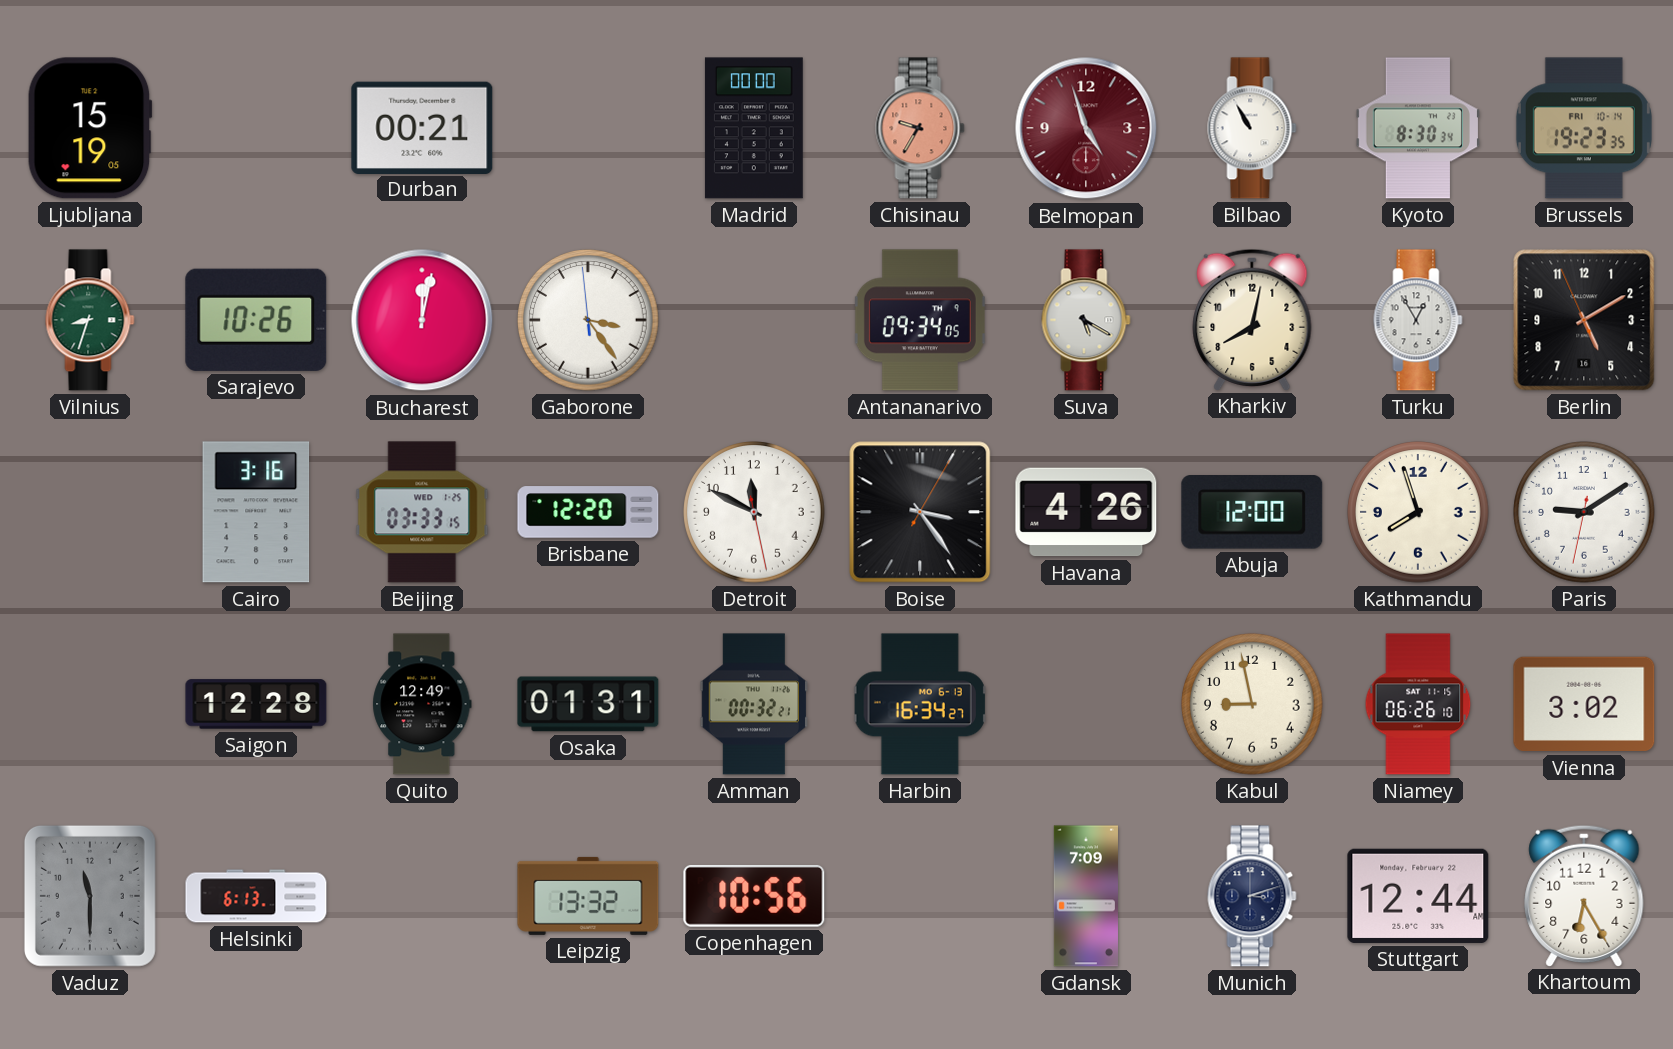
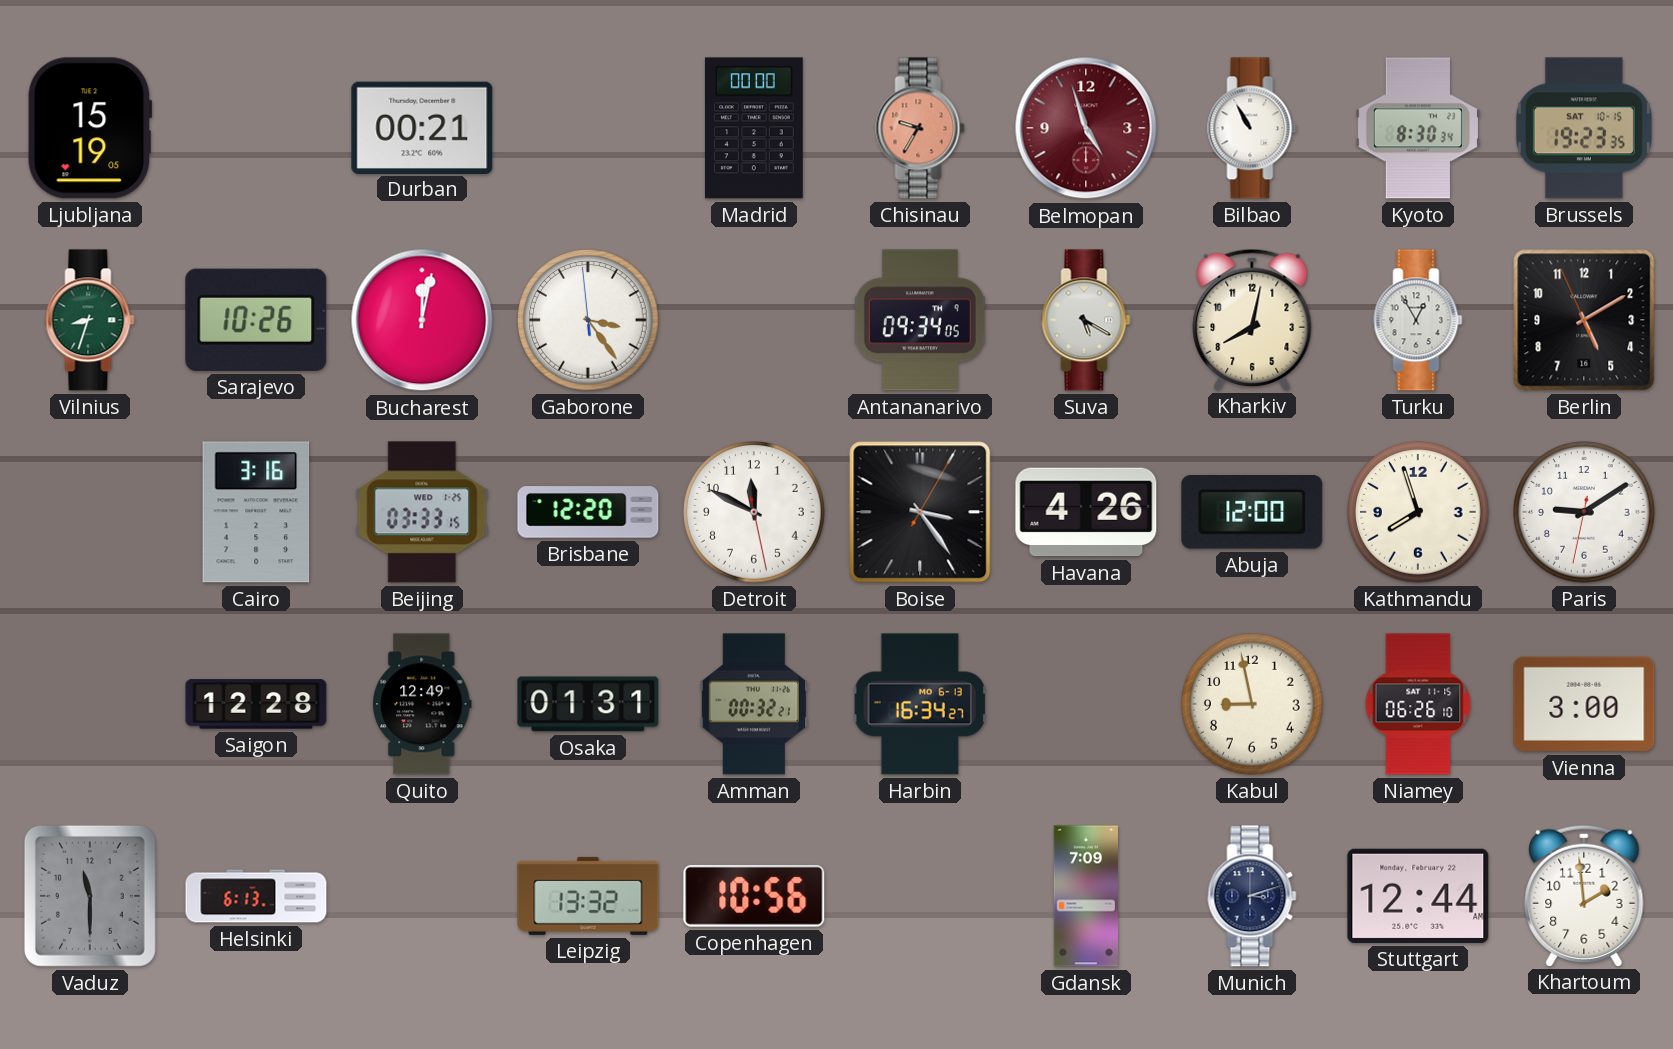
Brussels date: FRI 10-14 -> SAT 10-15 (1584, 128)
Vienna: 3:02 -> 3:00 (1584, 704)
Khartoum: 6:25 -> 1:59 (1584, 895)
